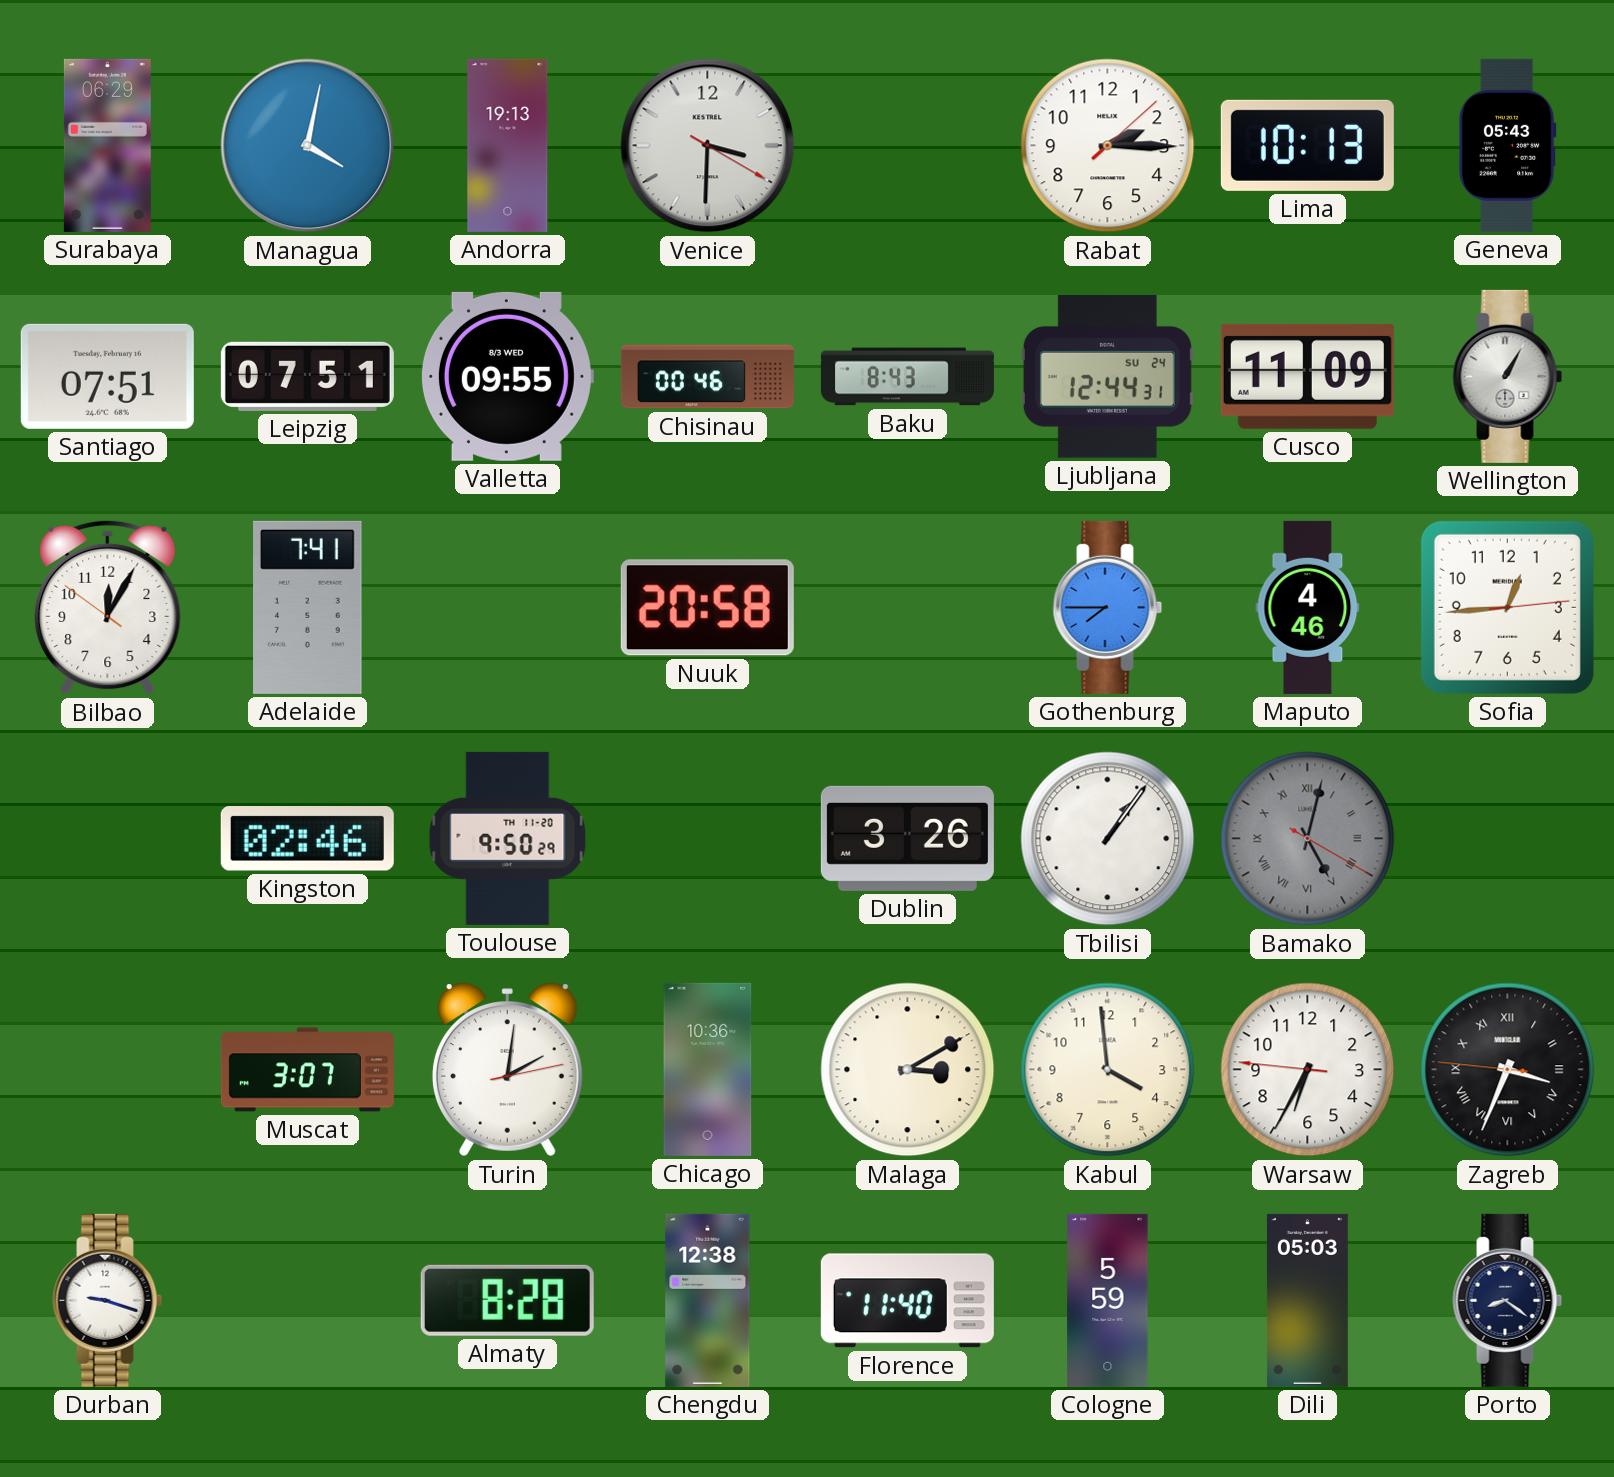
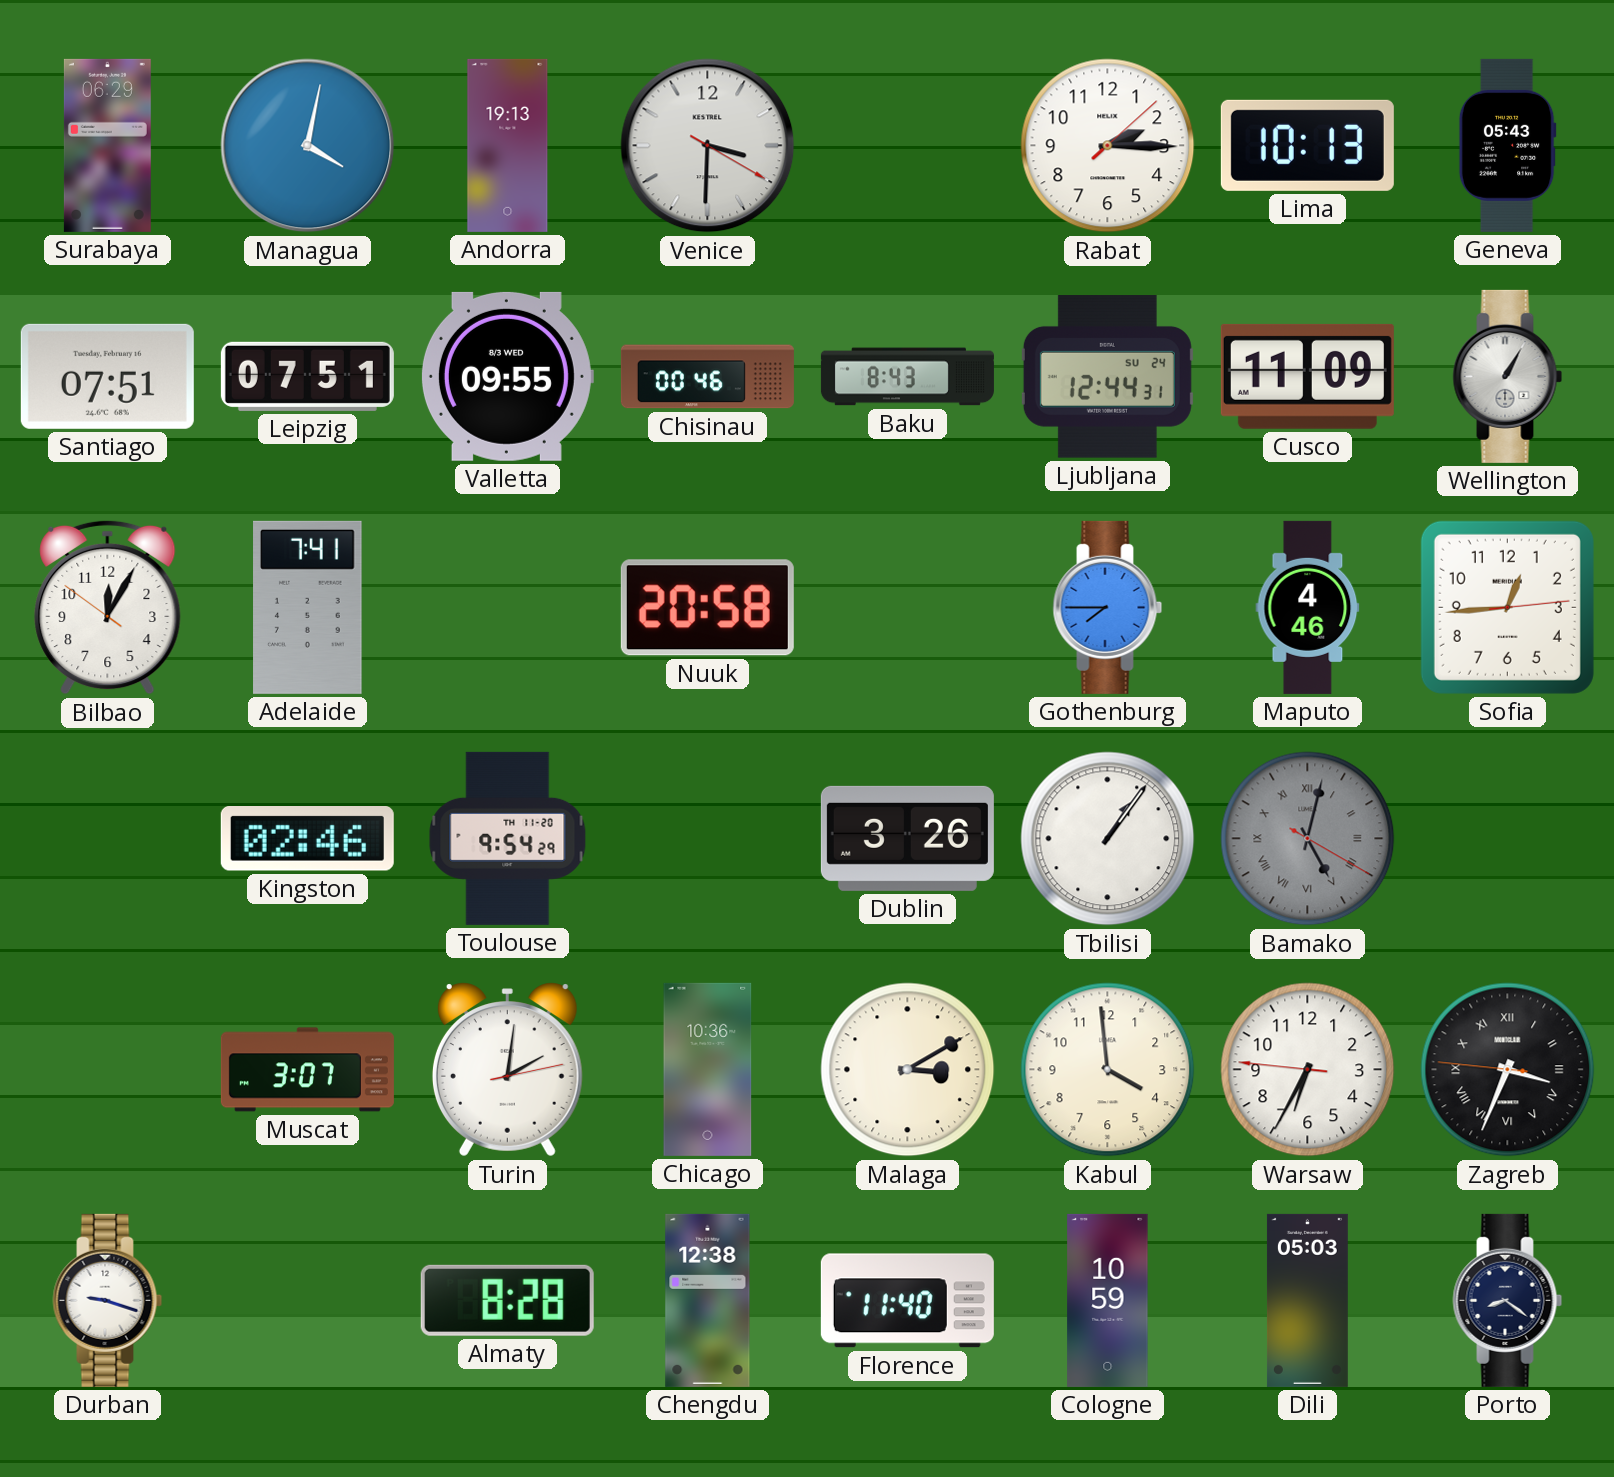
Toulouse: 9:50 -> 9:54 (508, 838)
Cologne: 5:59 -> 10:59 (1108, 1300)
